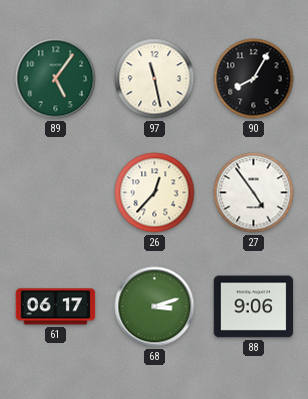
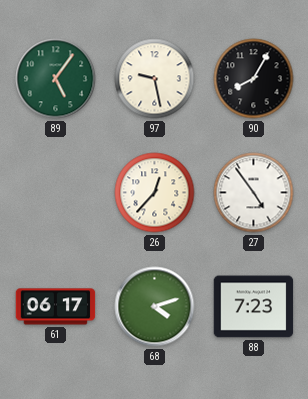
97: 11:28 -> 9:28 (155, 79)
68: 3:12 -> 4:12 (155, 307)
88: 9:06 -> 7:23 (254, 307)
